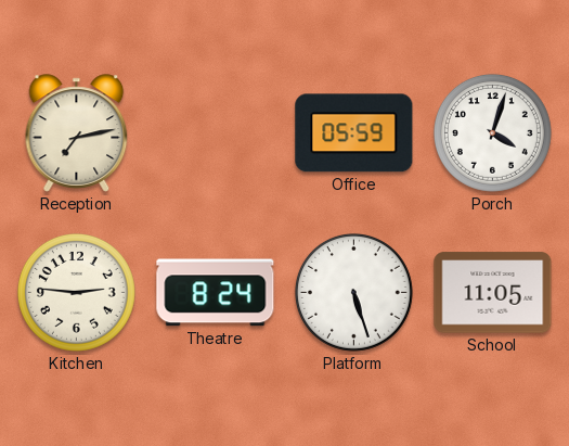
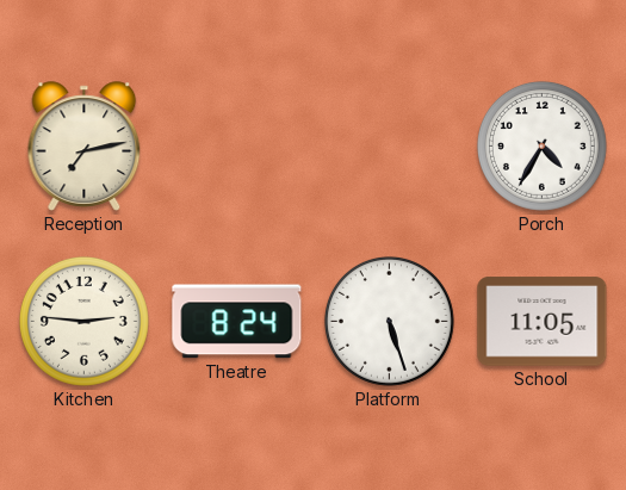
Office: 05:59 -> none (354, 133)
Porch: 4:03 -> 4:35 (541, 145)
